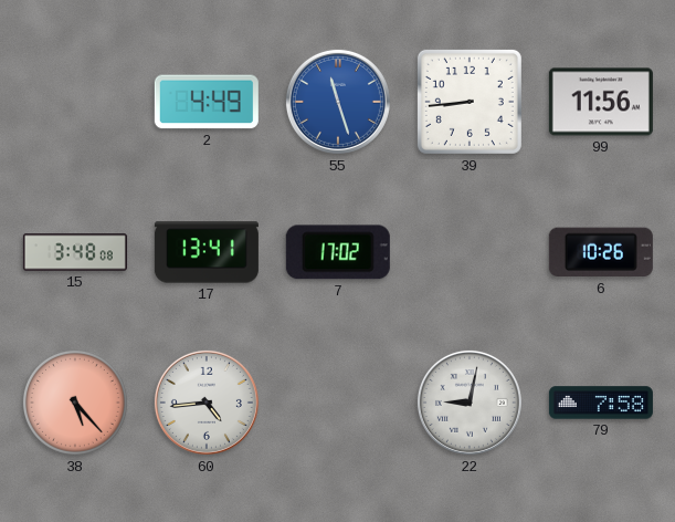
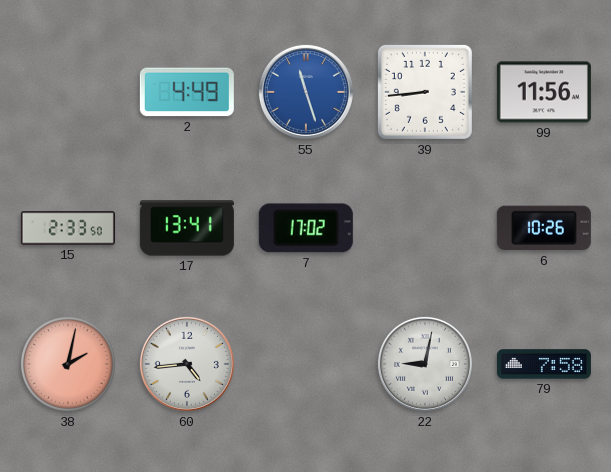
15: 3:48 -> 2:33 (68, 228)
38: 5:23 -> 2:02 (68, 364)
